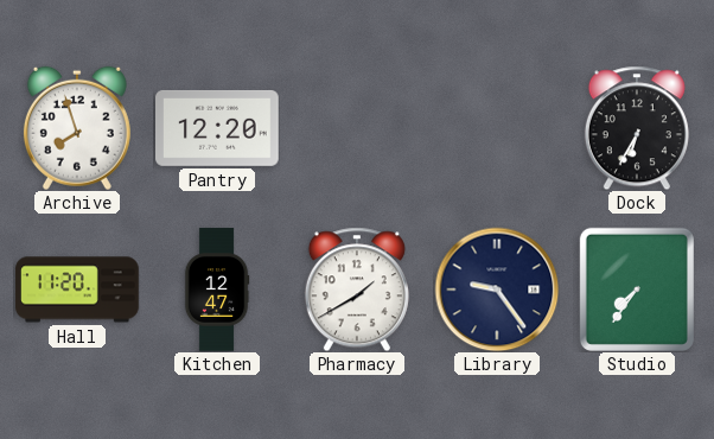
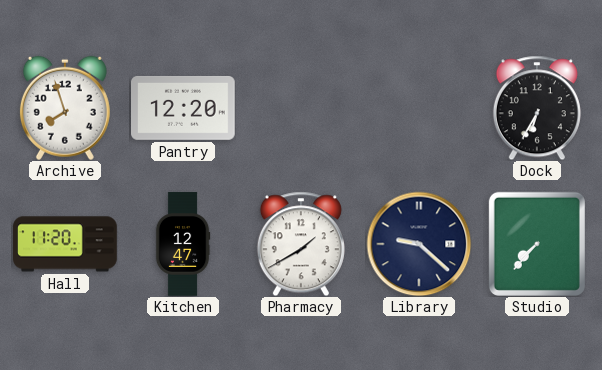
Library: 9:24 -> 9:22 (419, 244)
Studio: 7:36 -> 7:37 (537, 244)
